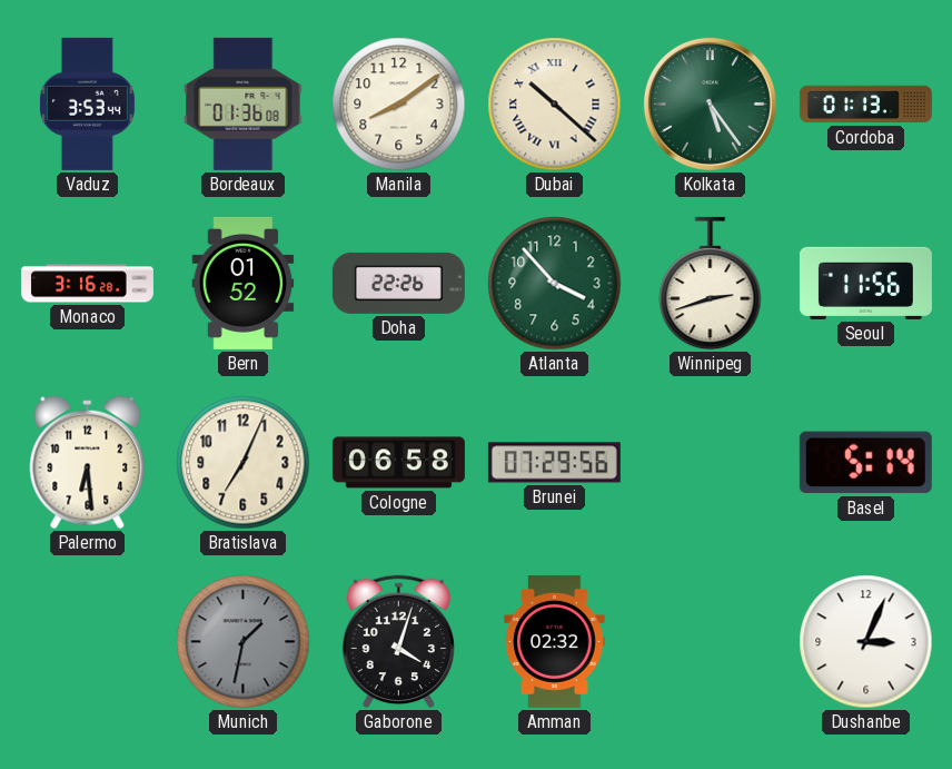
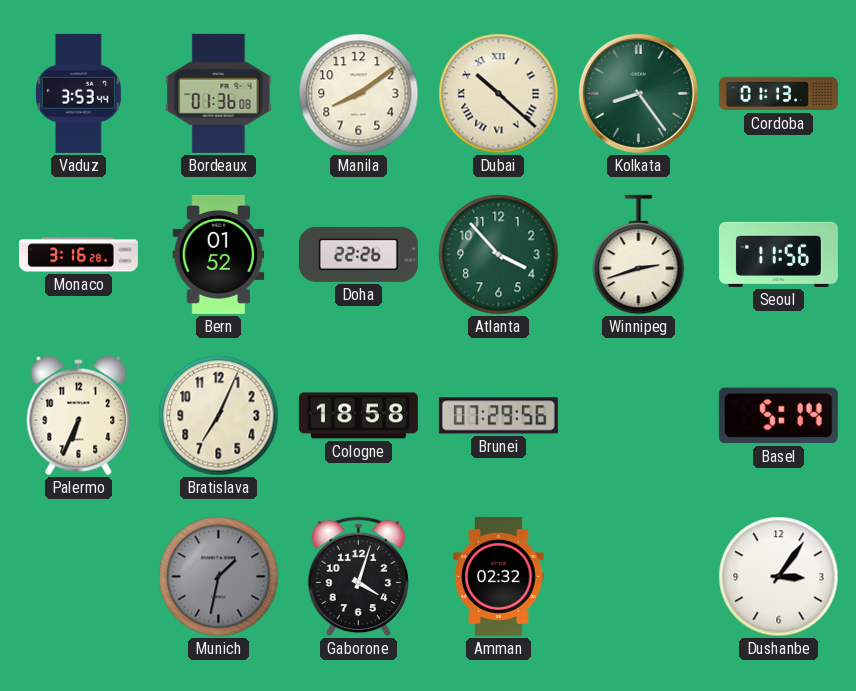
Kolkata: 5:24 -> 8:24 (638, 93)
Palermo: 6:29 -> 6:34 (79, 416)
Cologne: 06:58 -> 18:58 (358, 416)
Dushanbe: 3:04 -> 3:06 (779, 577)
